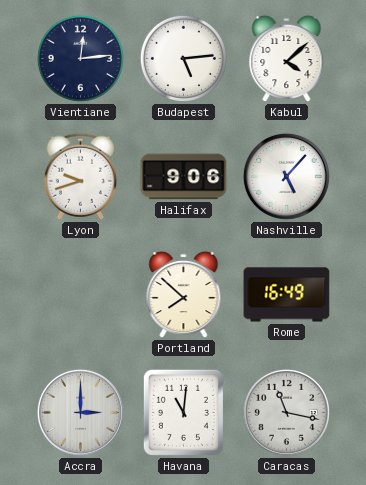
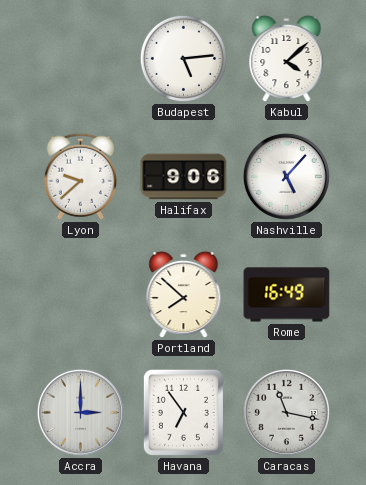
Vientiane: 12:14 -> none (80, 58)
Lyon: 9:42 -> 9:38 (80, 176)
Havana: 11:01 -> 6:54 (183, 412)
